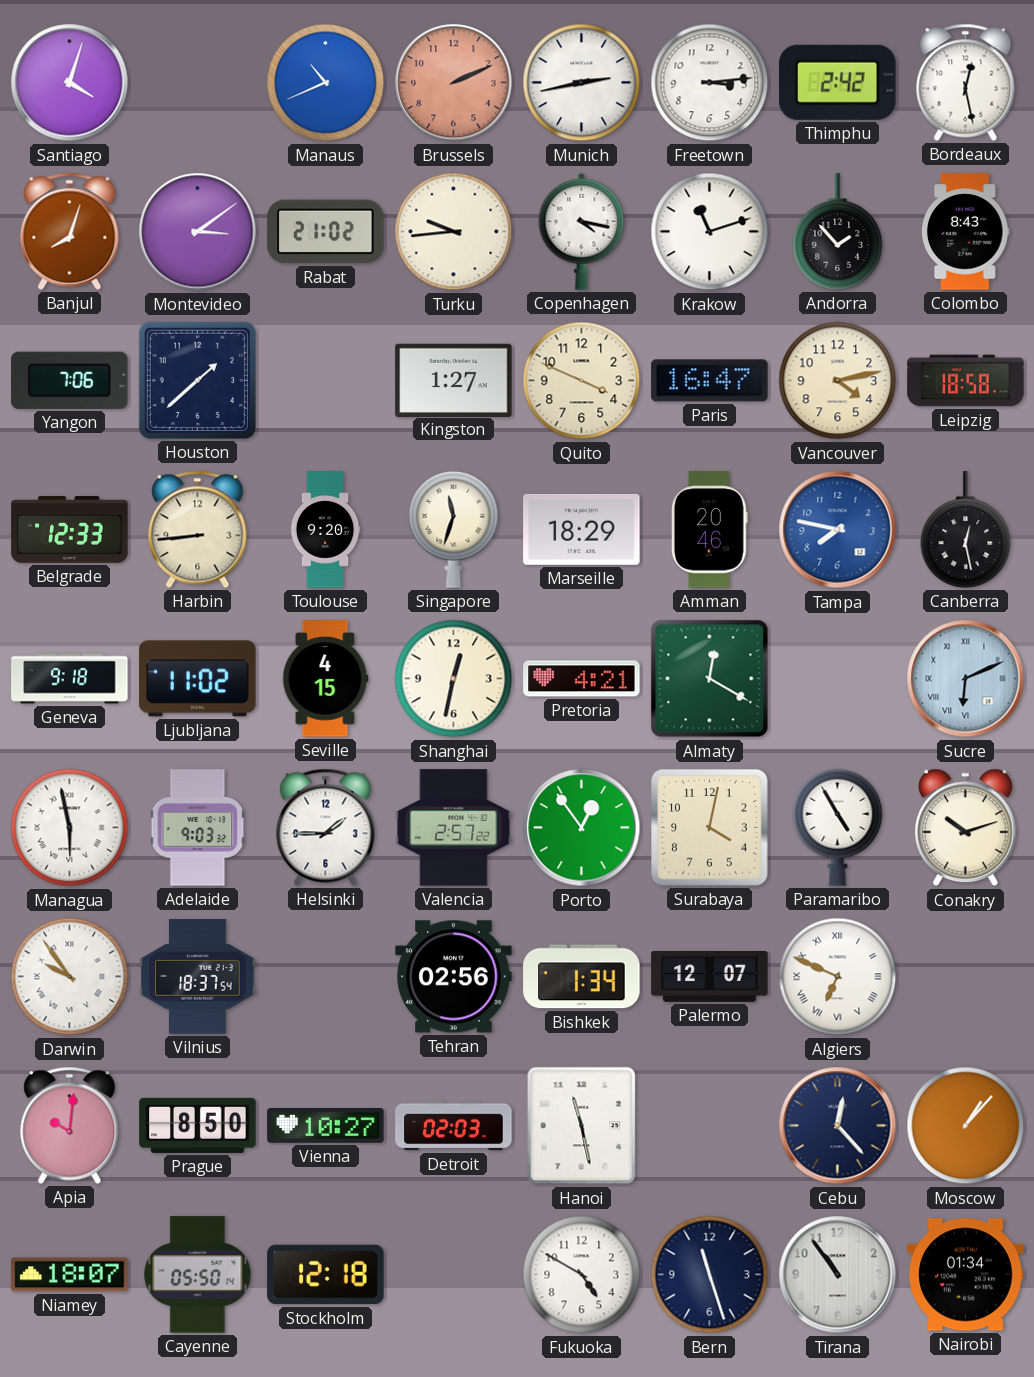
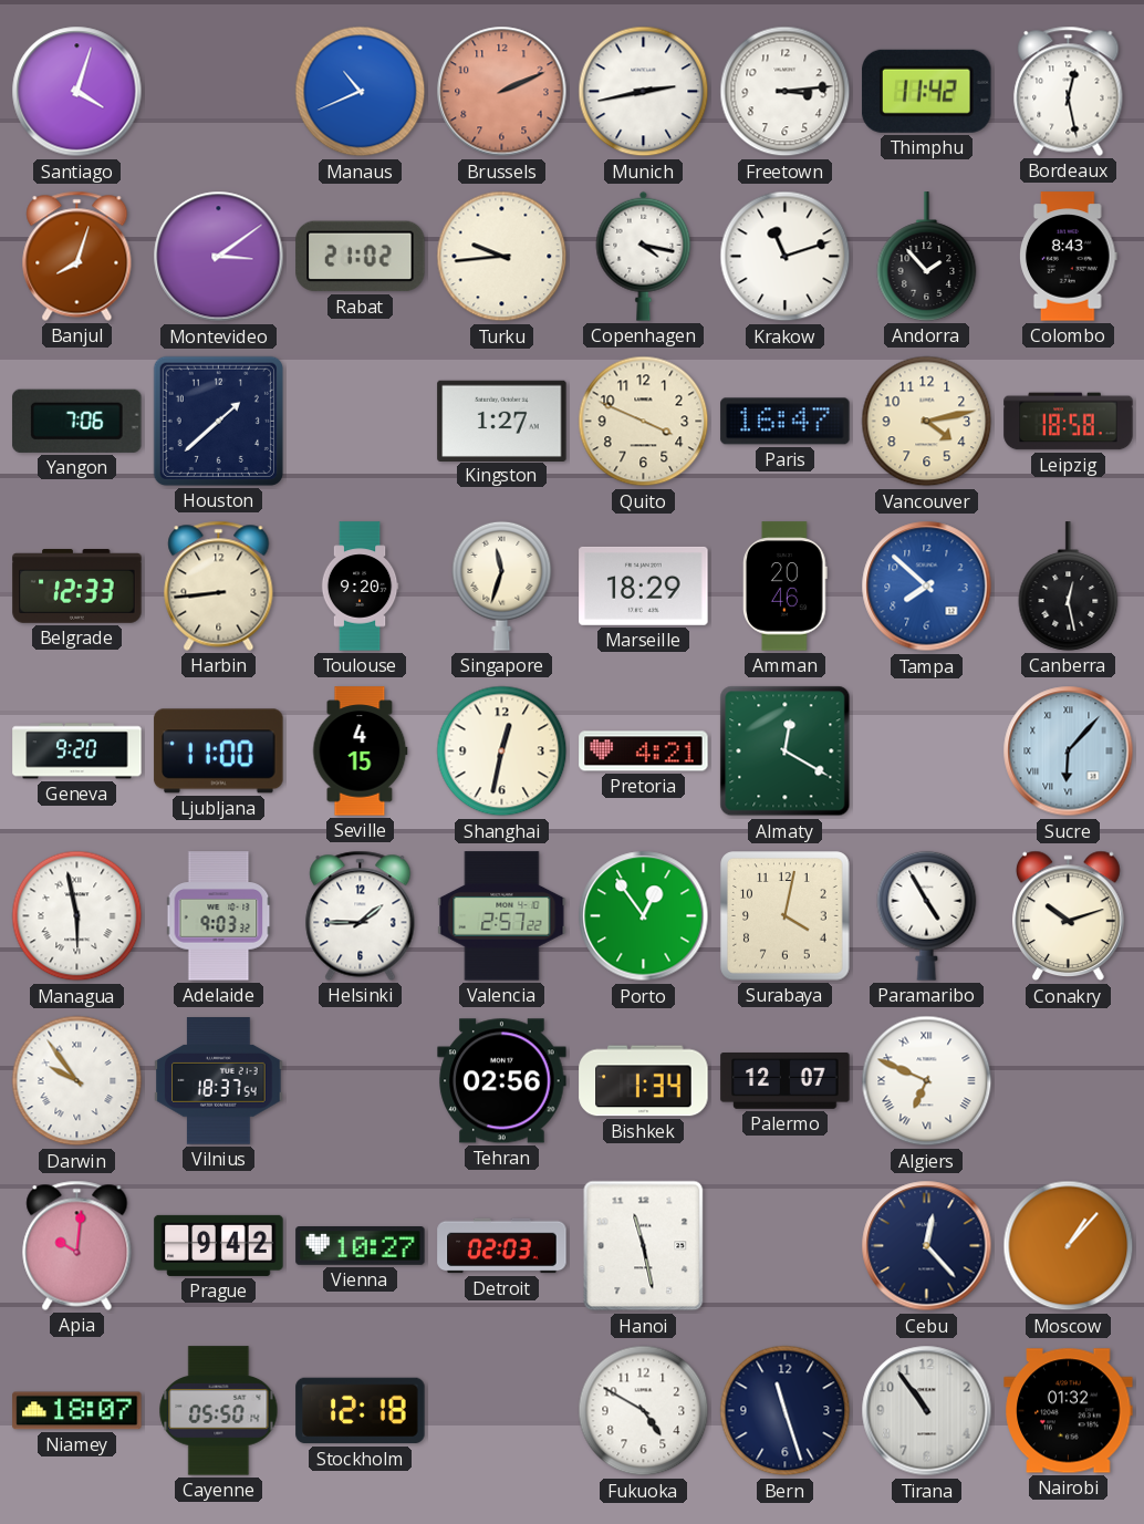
Thimphu: 2:42 -> 11:42 (927, 91)
Tampa: 7:47 -> 7:52 (927, 587)
Geneva: 9:18 -> 9:20 (77, 751)
Ljubljana: 11:02 -> 11:00 (219, 751)
Sucre: 6:11 -> 6:07 (1069, 751)
Prague: 8:50 -> 9:42 (219, 1245)
Nairobi: 01:34 -> 01:32 (1069, 1411)
